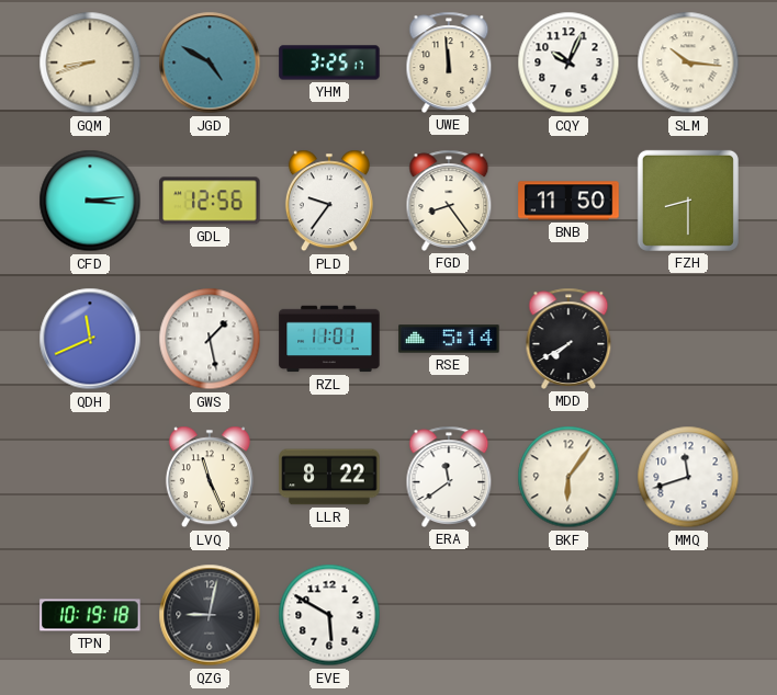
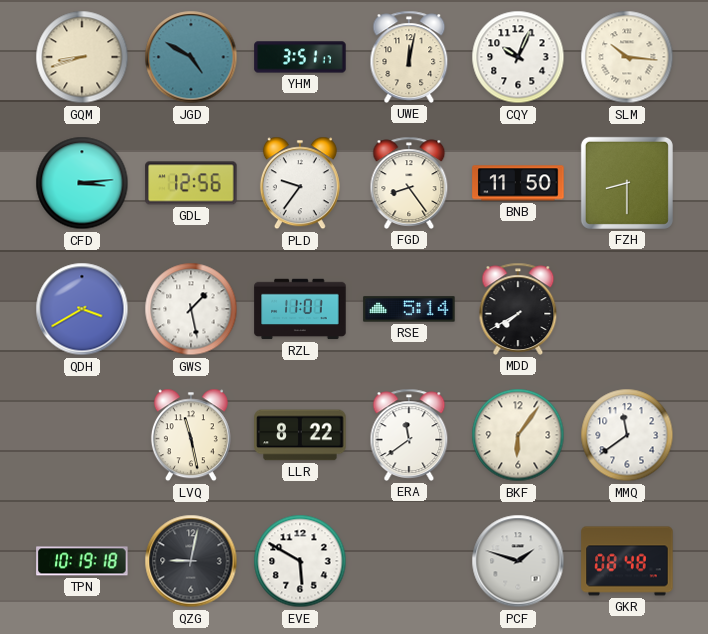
YHM: 3:25 -> 3:51 (300, 57)
UWE: 11:59 -> 12:02 (409, 57)
QDH: 11:41 -> 3:40 (82, 309)
LVQ: 11:26 -> 11:28 (191, 435)
MMQ: 11:42 -> 11:39 (627, 435)
PCF: none -> 1:48 (518, 561)
GKR: none -> 08:48 (627, 561)
